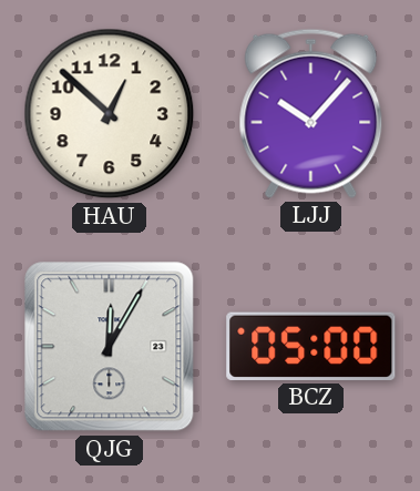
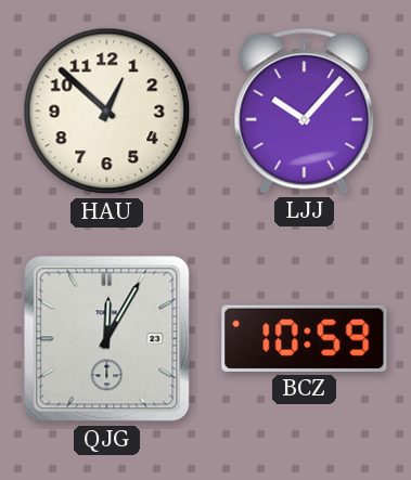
BCZ: 05:00 -> 10:59 (305, 338)
